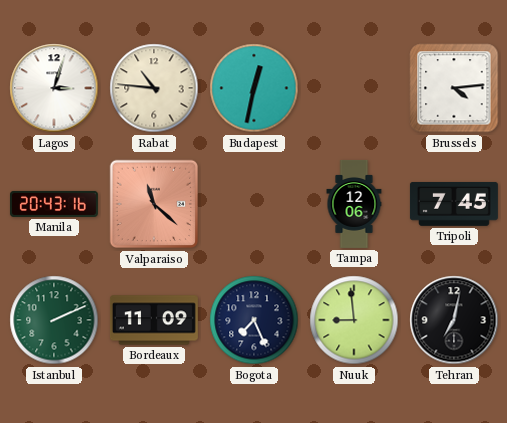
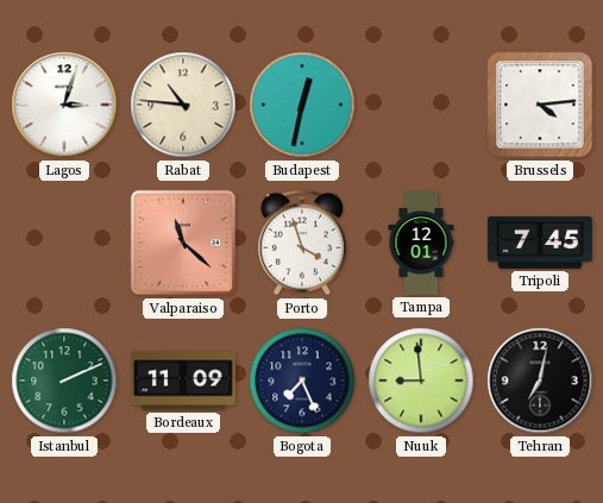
Manila: 20:43 -> none (54, 204)
Porto: none -> 3:57 (302, 243)
Tampa: 12:06 -> 12:01 (421, 243)
